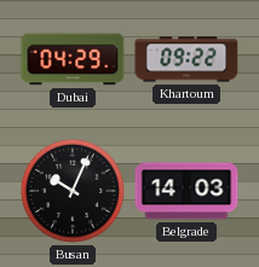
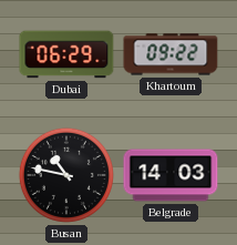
Dubai: 04:29 -> 06:29 (66, 54)
Busan: 10:04 -> 10:47 (66, 175)
